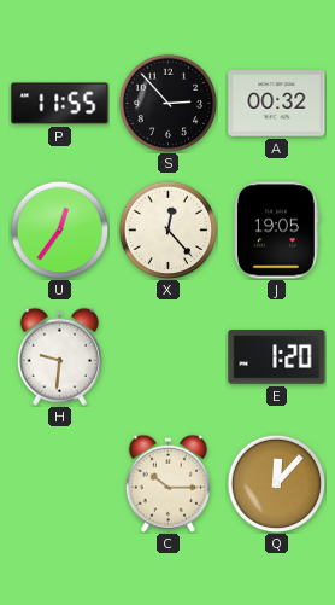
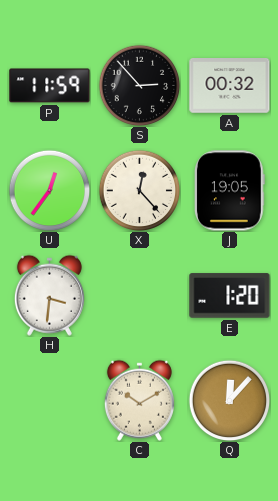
P: 11:55 -> 11:59 (50, 86)
H: 9:31 -> 3:31 (49, 295)
C: 10:15 -> 10:10 (139, 400)
